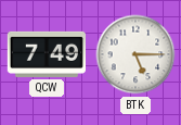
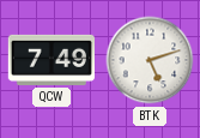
BTK: 5:15 -> 5:12 (150, 60)
